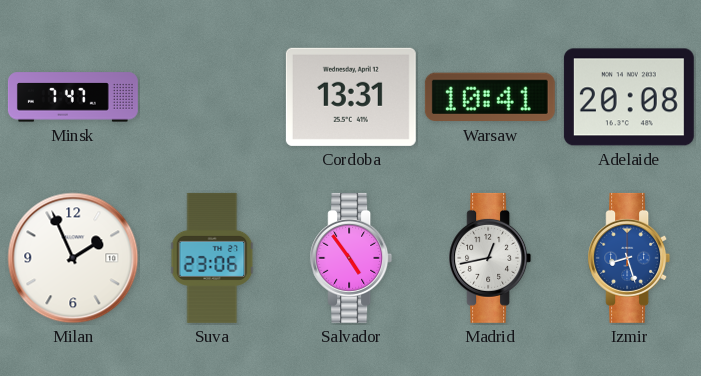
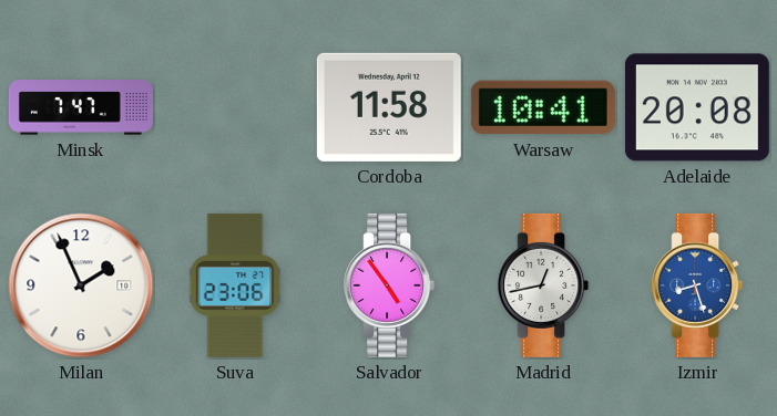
Cordoba: 13:31 -> 11:58 (389, 107)
